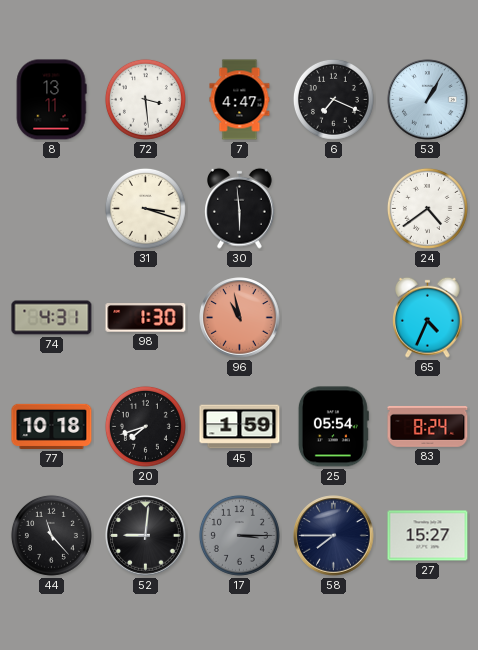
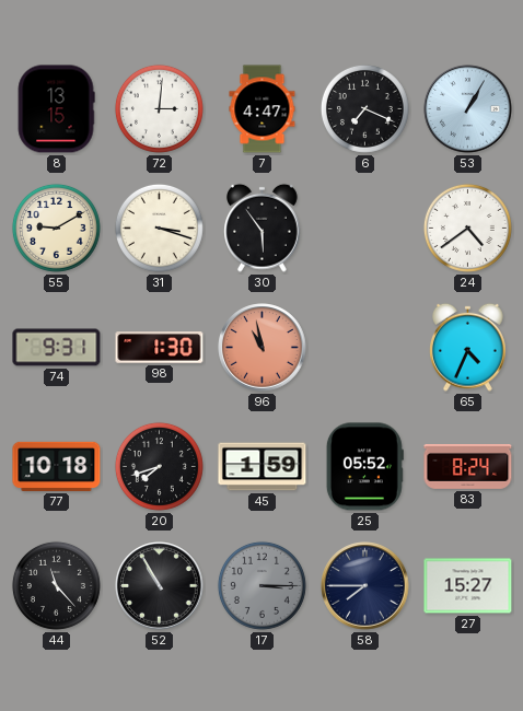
8: 13:11 -> 13:15 (56, 109)
72: 3:29 -> 3:01 (159, 108)
55: none -> 9:10 (56, 228)
30: 5:59 -> 5:54 (263, 228)
74: 4:31 -> 9:31 (57, 348)
25: 05:54 -> 05:52 (364, 467)
52: 9:01 -> 10:55 (160, 586)
